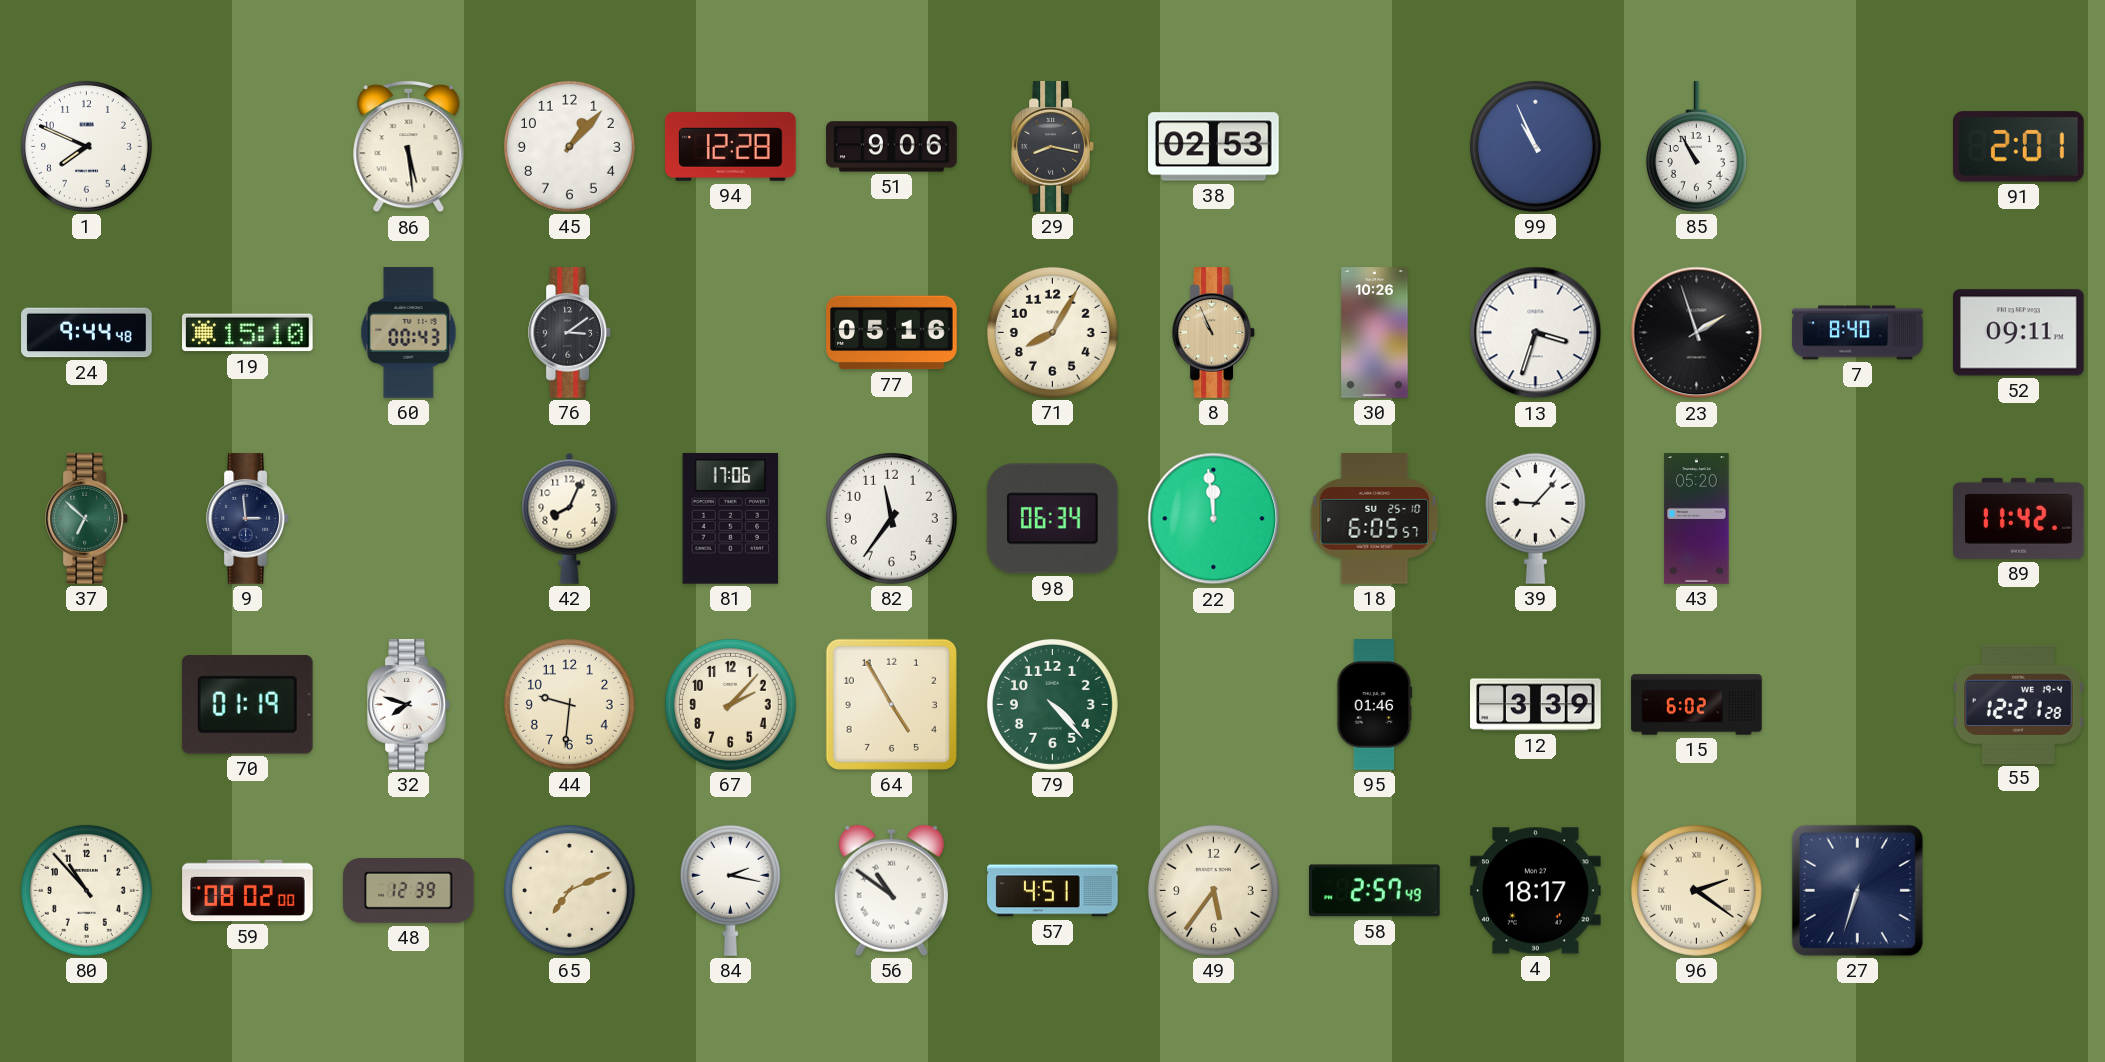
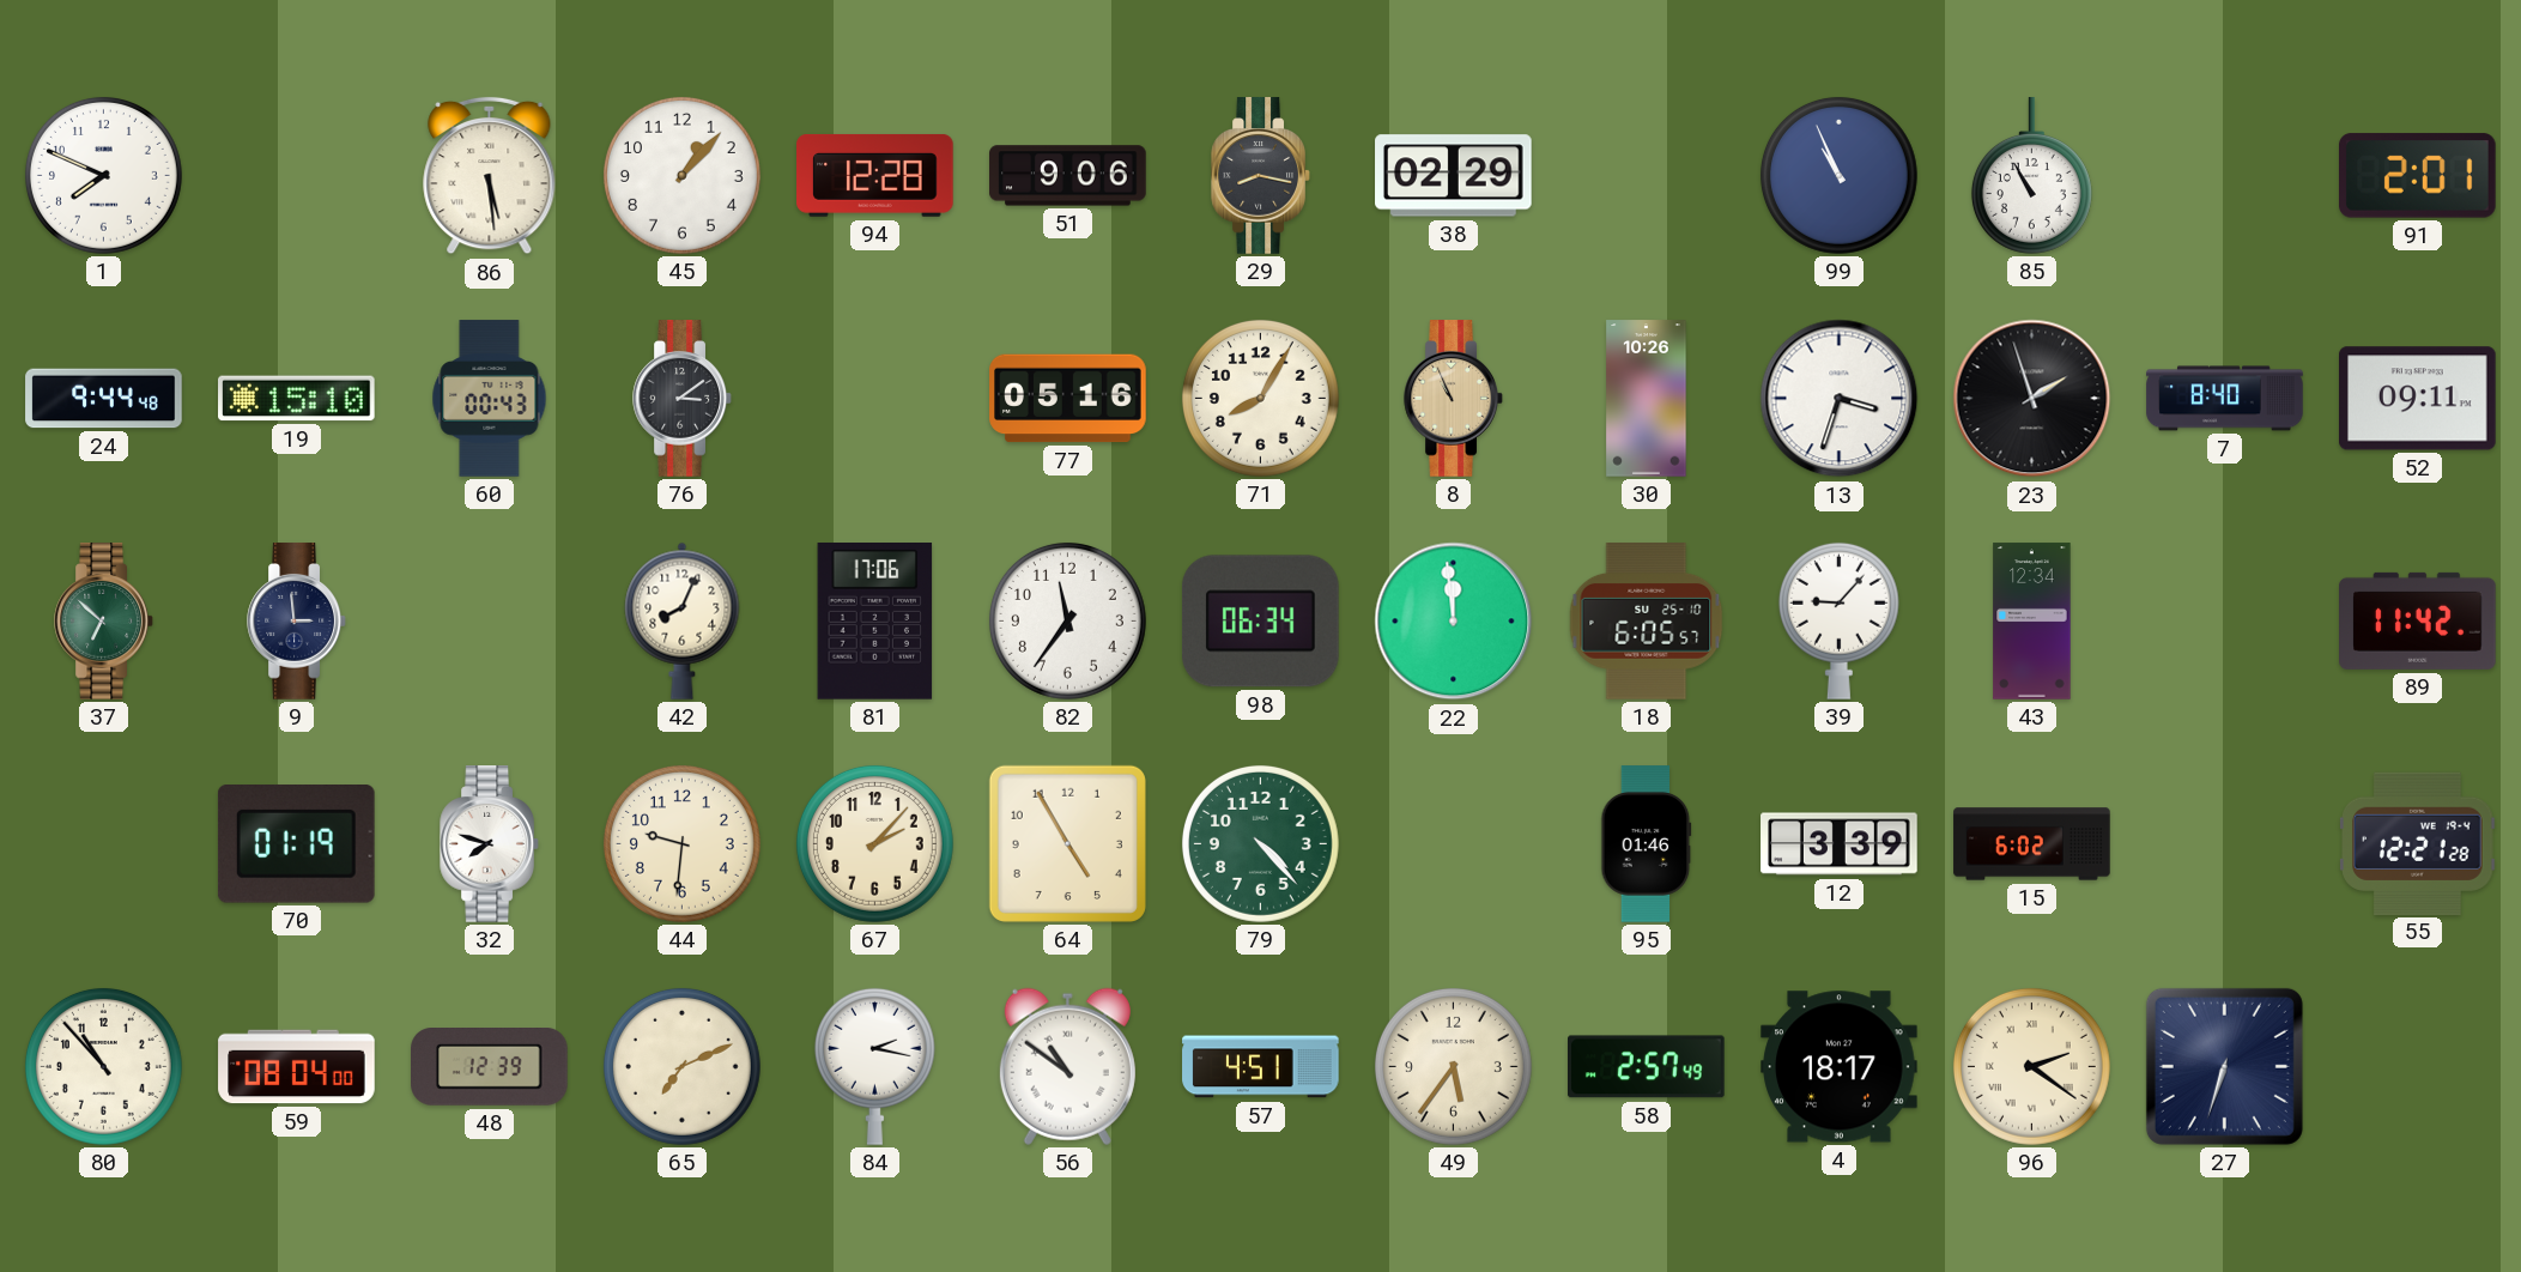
38: 02:53 -> 02:29 (1454, 176)
43: 05:20 -> 12:34 (2032, 622)
59: 08:02 -> 08:04 (297, 1067)
